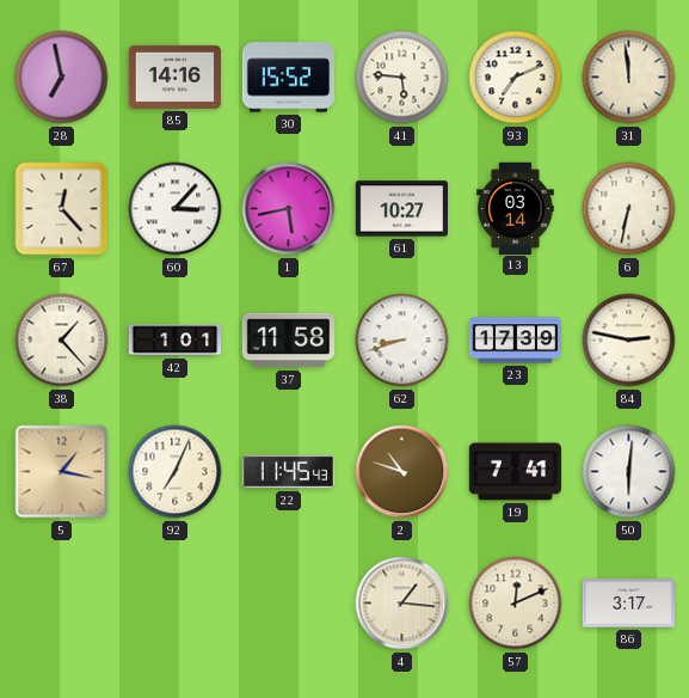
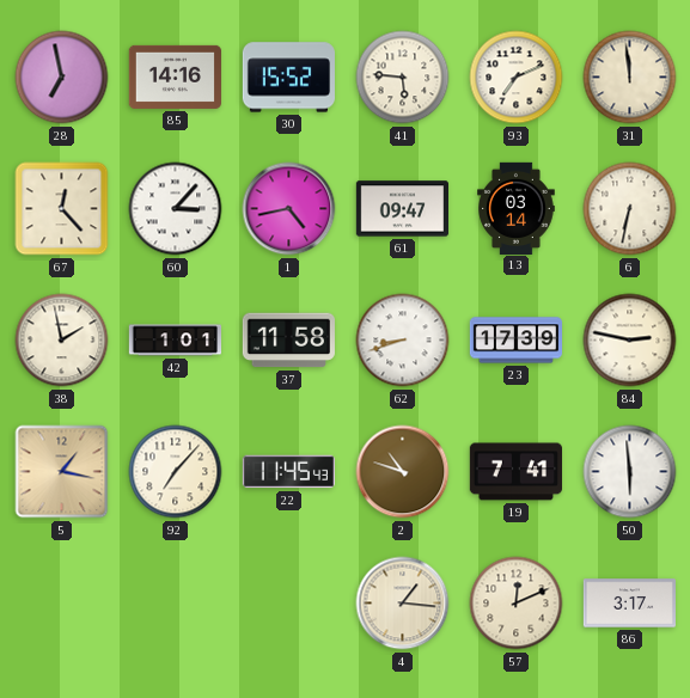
1: 5:43 -> 4:43 (289, 209)
61: 10:27 -> 09:47 (402, 209)
38: 1:23 -> 1:58 (62, 341)
92: 7:04 -> 7:07 (176, 472)
50: 6:01 -> 5:59 (630, 472)
